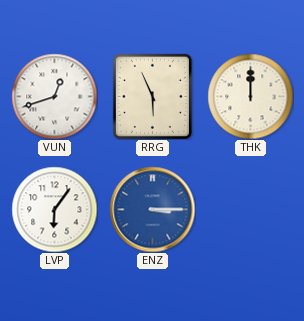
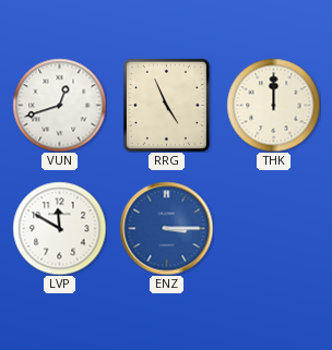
RRG: 5:56 -> 4:56 (166, 105)
LVP: 6:06 -> 11:50 (59, 228)
